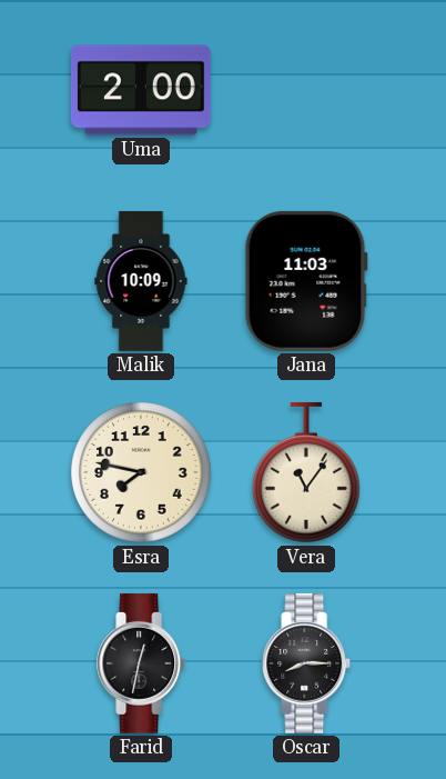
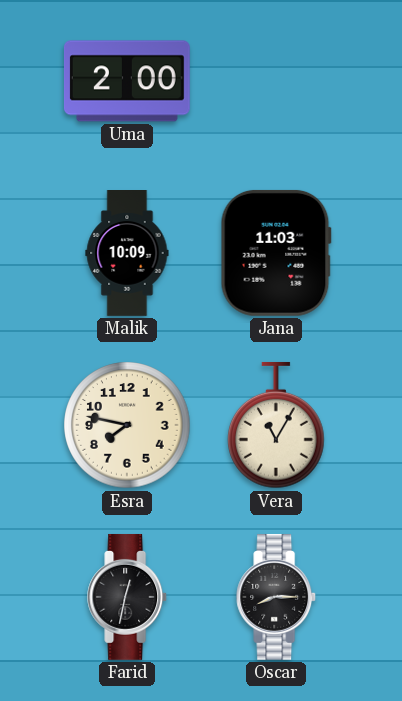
Vera: 11:06 -> 11:05 (277, 425)
